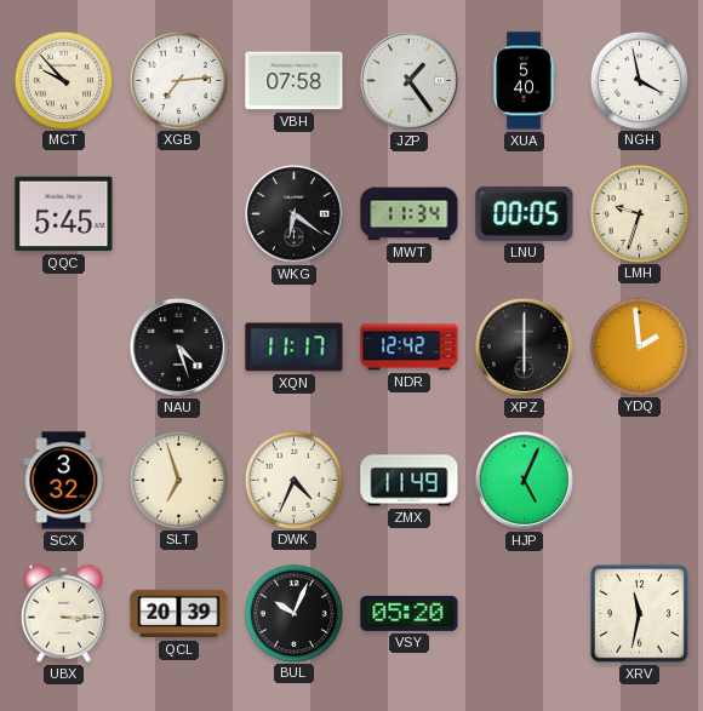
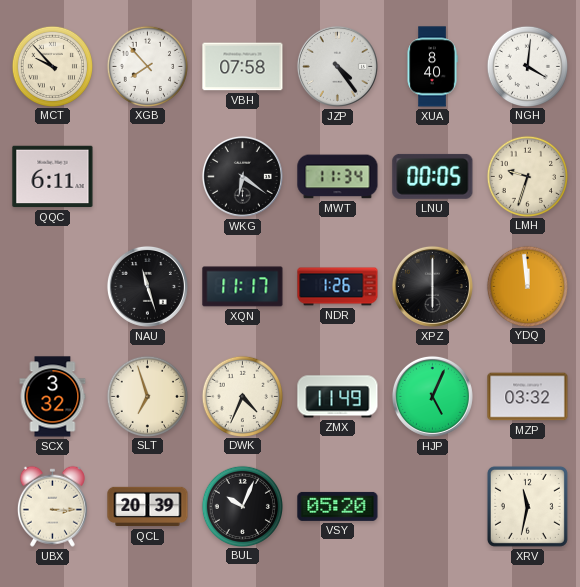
XGB: 7:14 -> 7:53 (147, 66)
JZP: 1:24 -> 4:24 (337, 66)
XUA: 5:40 -> 8:40 (432, 67)
NGH: 3:58 -> 4:01 (527, 66)
QQC: 5:45 -> 6:11 (53, 177)
NAU: 4:27 -> 11:27 (147, 286)
NDR: 12:42 -> 1:26 (338, 287)
YDQ: 1:59 -> 11:59 (527, 286)
MZP: none -> 03:32 (528, 397)
